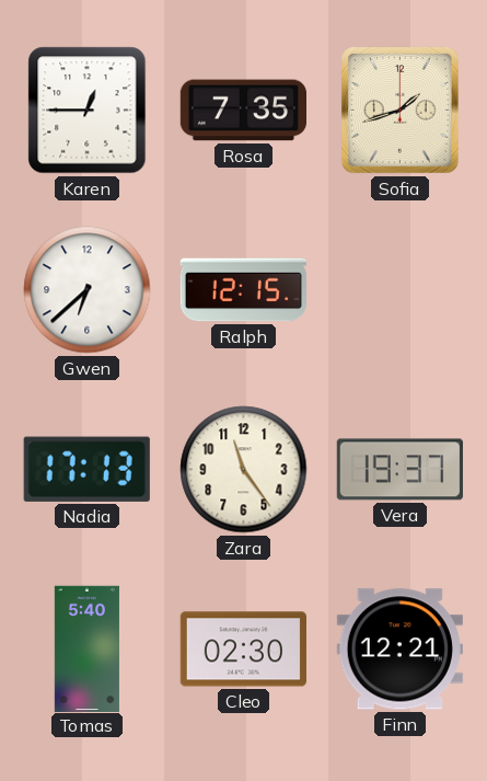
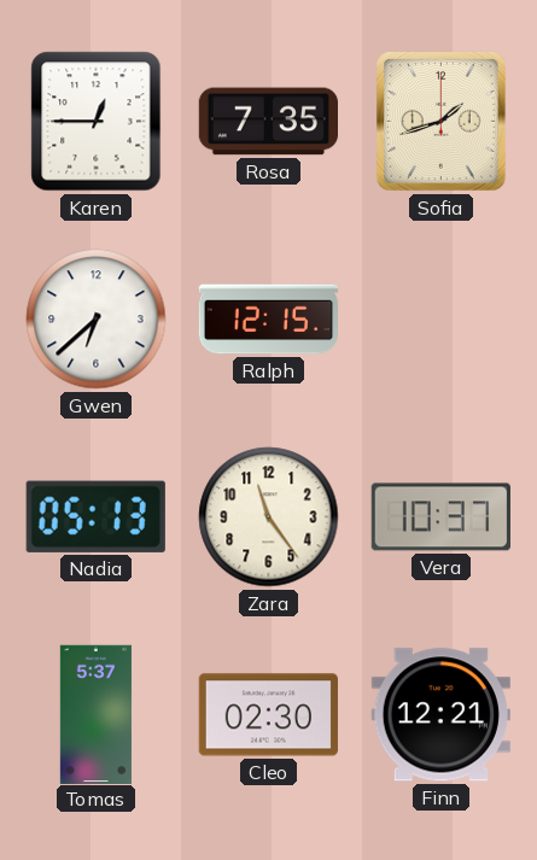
Nadia: 17:13 -> 05:13 (95, 516)
Vera: 19:37 -> 10:37 (440, 517)
Tomas: 5:40 -> 5:37 (95, 714)
